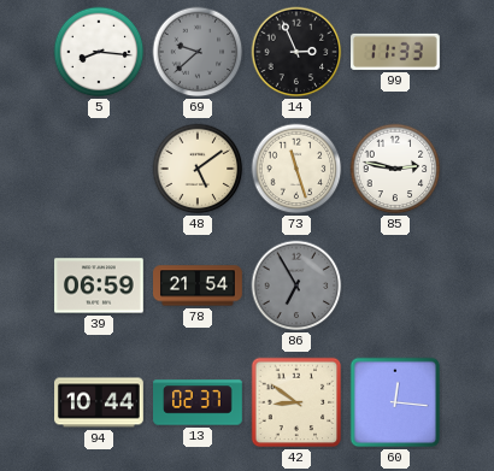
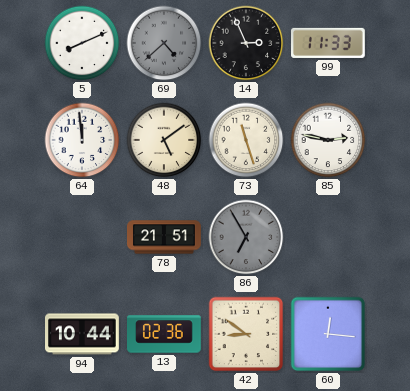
5: 8:16 -> 8:11 (82, 43)
69: 9:38 -> 4:38 (164, 43)
64: none -> 11:59 (82, 140)
39: 06:59 -> none (100, 285)
78: 21:54 -> 21:51 (165, 237)
13: 02:37 -> 02:36 (164, 334)
